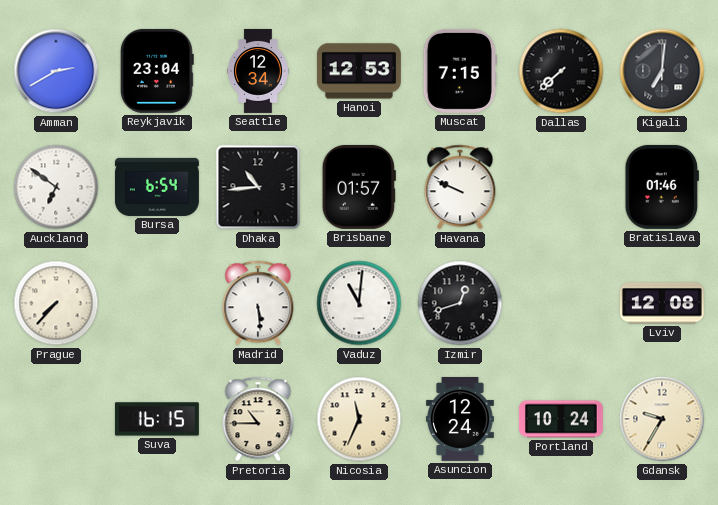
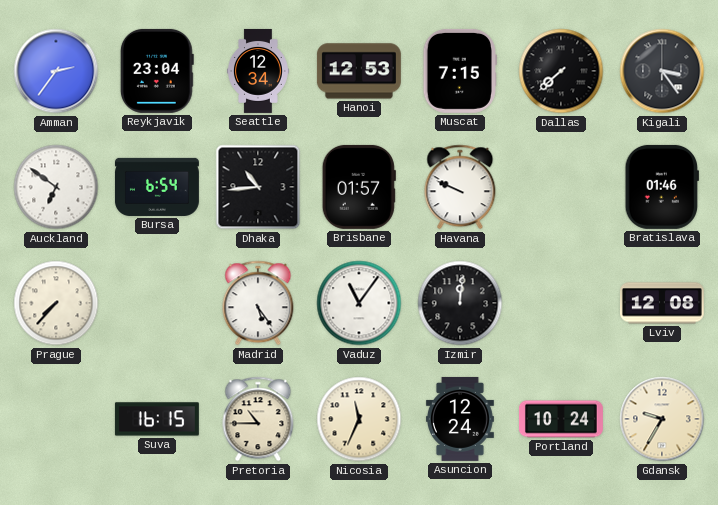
Amman: 2:40 -> 2:36 (56, 71)
Kigali: 7:01 -> 3:24 (662, 71)
Madrid: 5:29 -> 5:24 (258, 303)
Vaduz: 11:01 -> 11:06 (359, 303)
Izmir: 12:42 -> 12:01 (460, 303)
